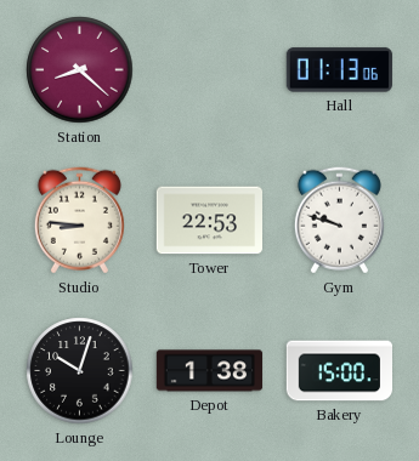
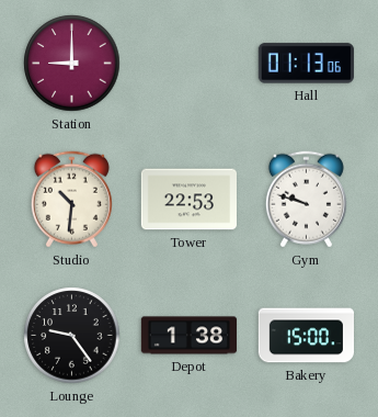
Station: 8:22 -> 9:00 (72, 64)
Studio: 8:46 -> 10:31 (71, 200)
Lounge: 10:03 -> 9:24 (72, 336)
